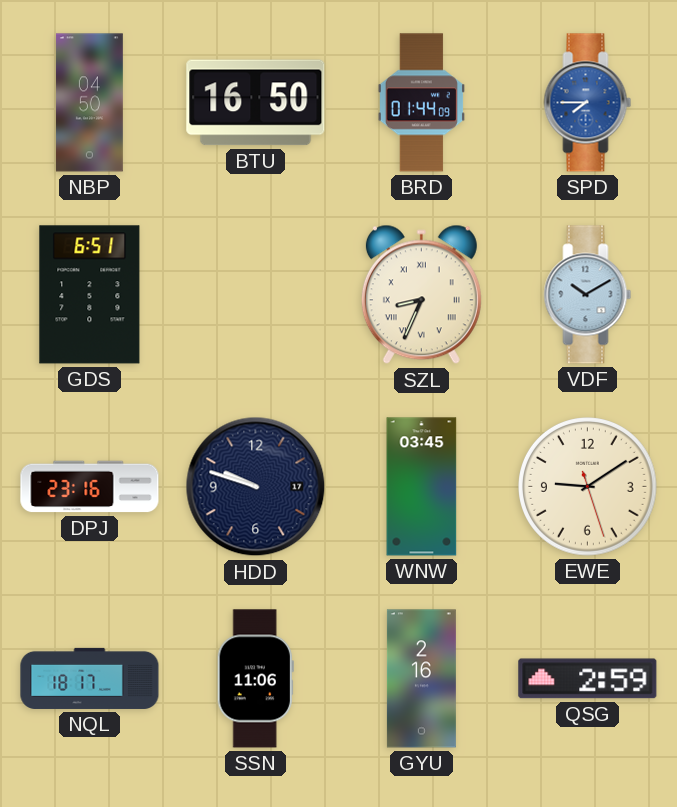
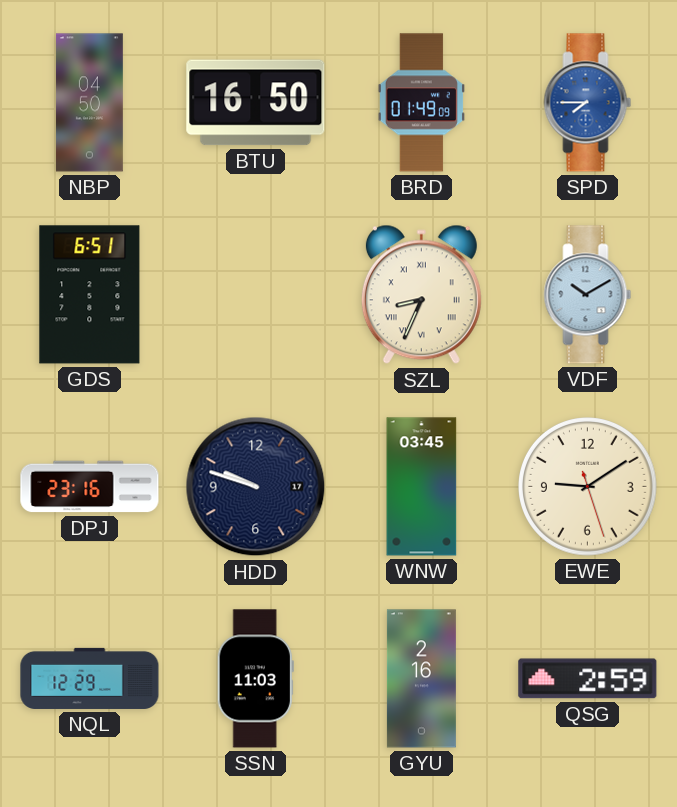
BRD: 01:44 -> 01:49 (421, 103)
NQL: 18:17 -> 12:29 (90, 678)
SSN: 11:06 -> 11:03 (255, 679)
